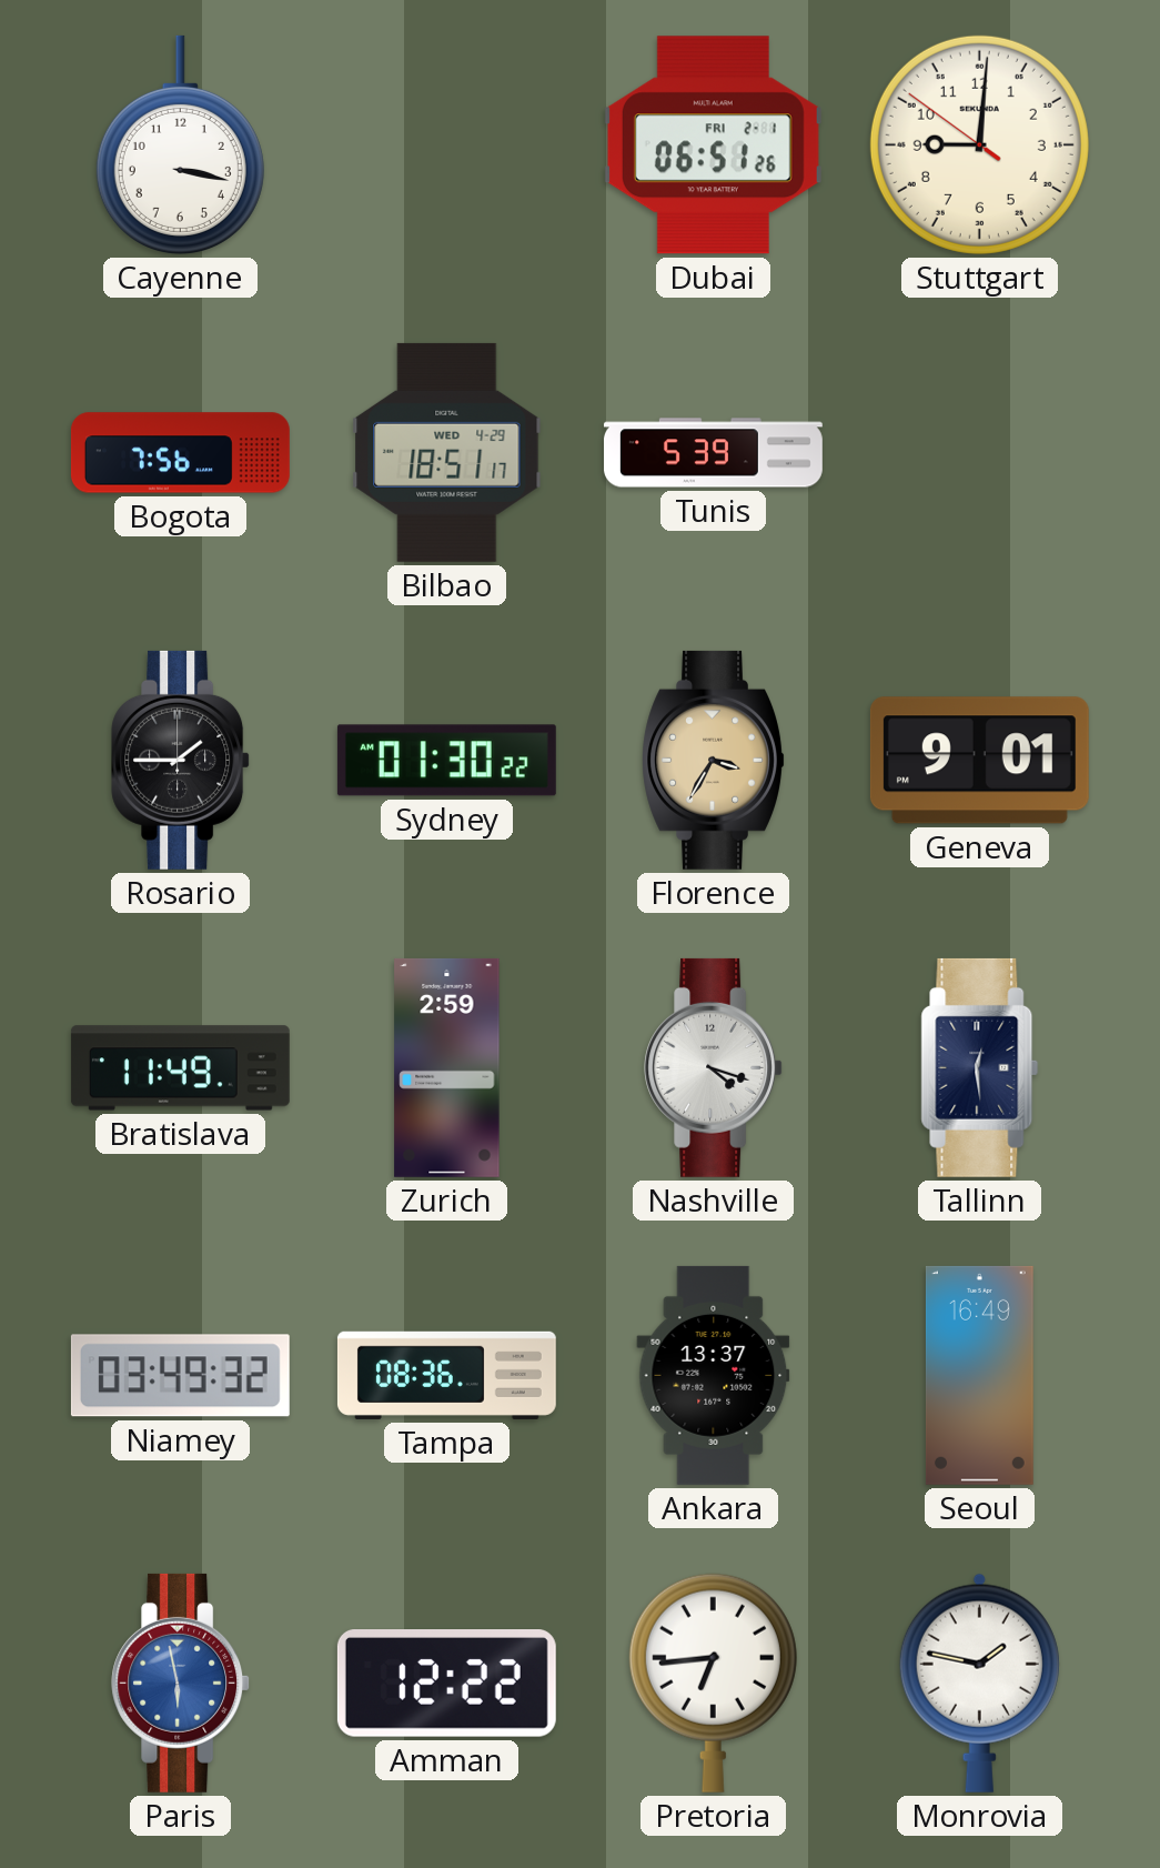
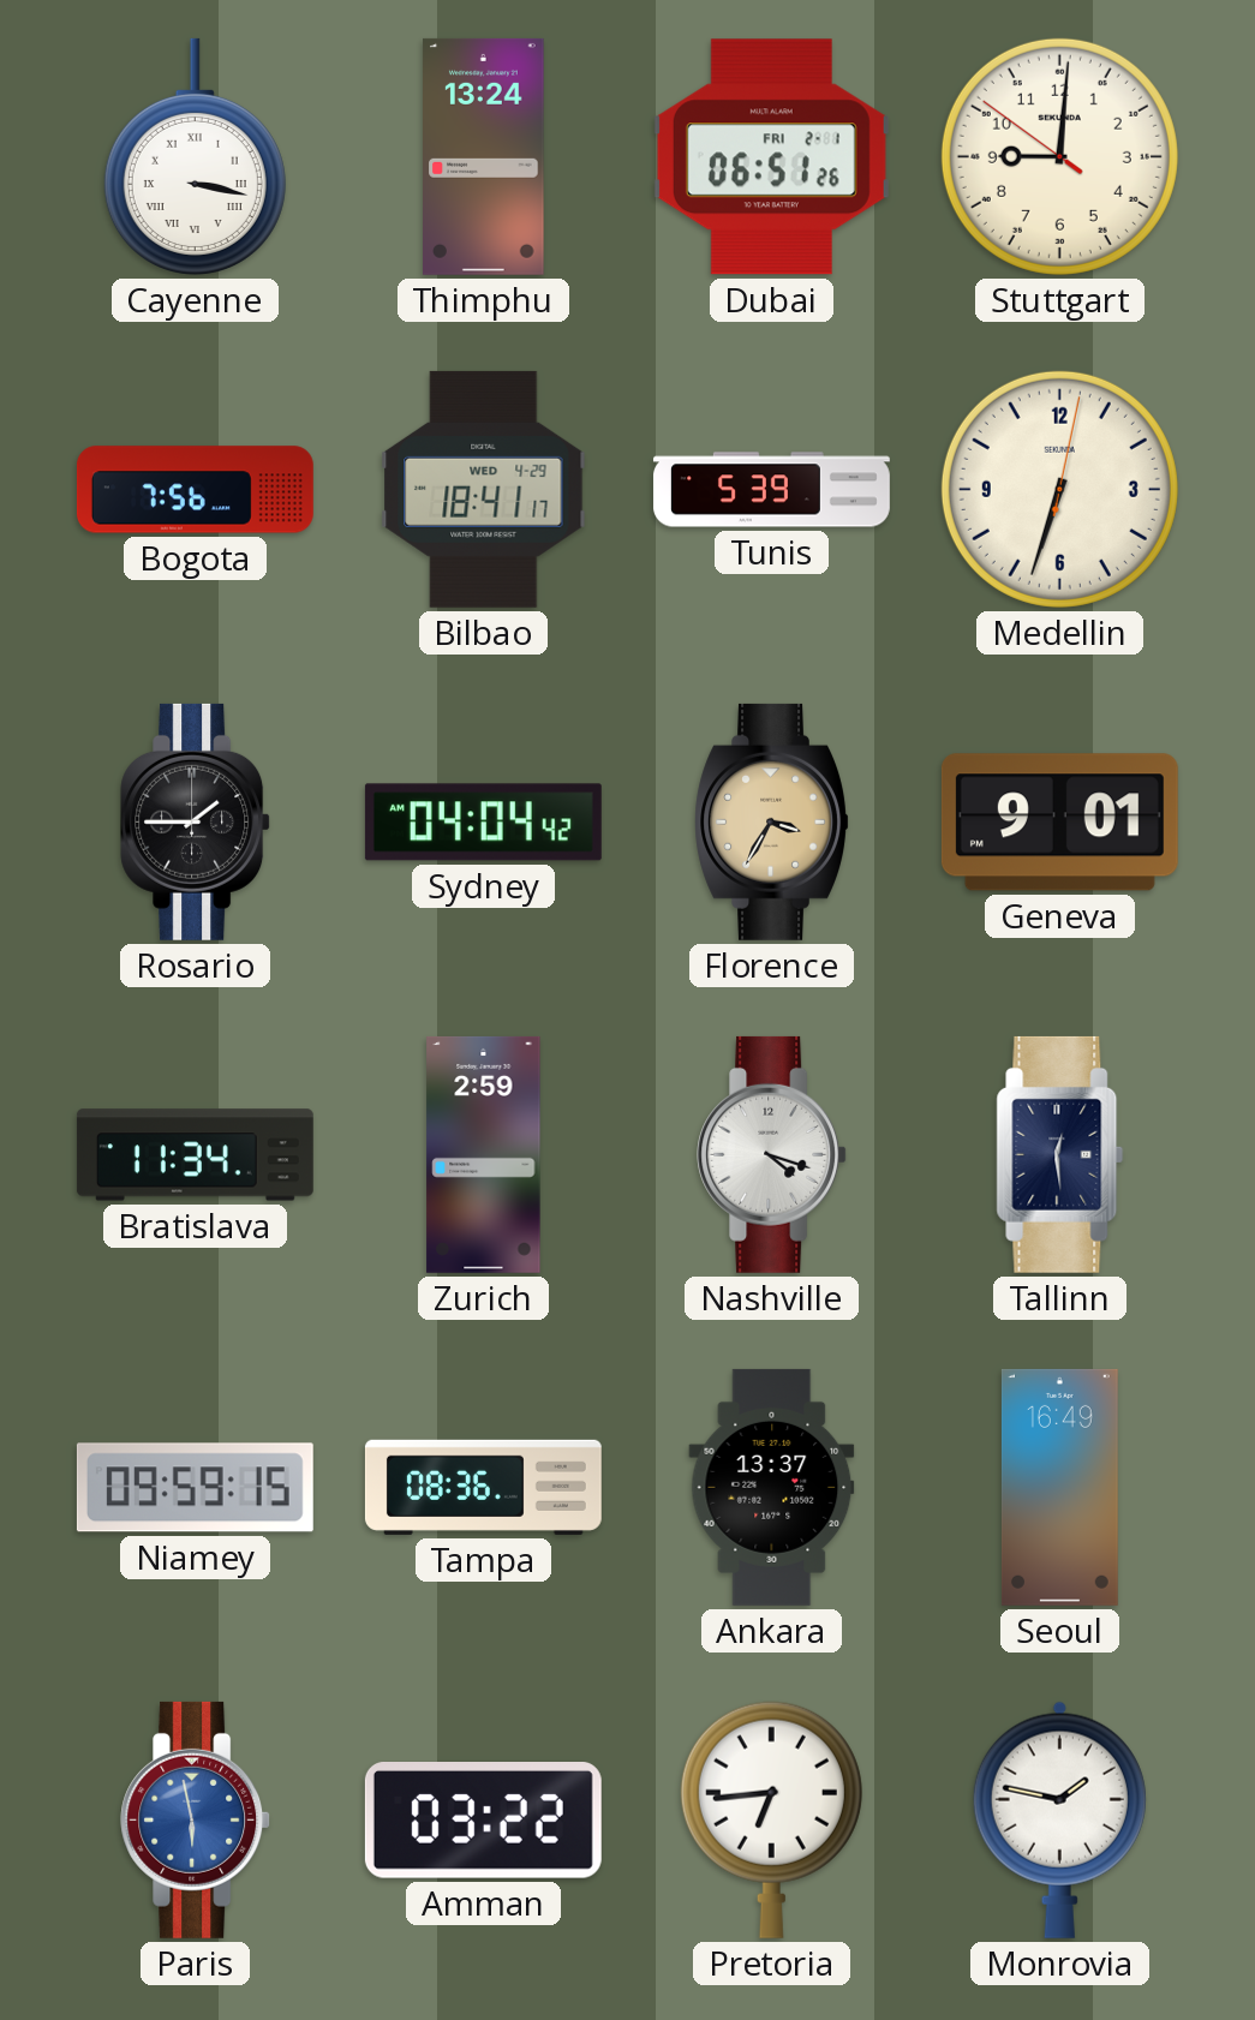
Cayenne numerals: Arabic -> Roman (195, 156)
Thimphu: none -> 13:24 (484, 156)
Bilbao: 18:51 -> 18:41 (484, 489)
Medellin: none -> 6:33 (1059, 489)
Sydney: 01:30 -> 04:04 (483, 823)
Bratislava: 11:49 -> 11:34 (195, 1155)
Niamey: 03:49 -> 09:59 (195, 1488)
Amman: 12:22 -> 03:22 (483, 1821)
